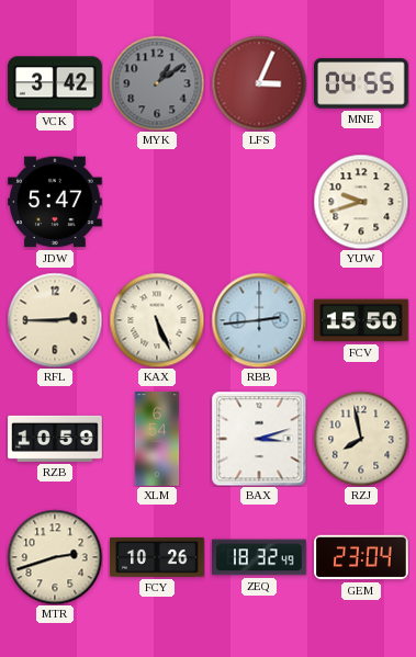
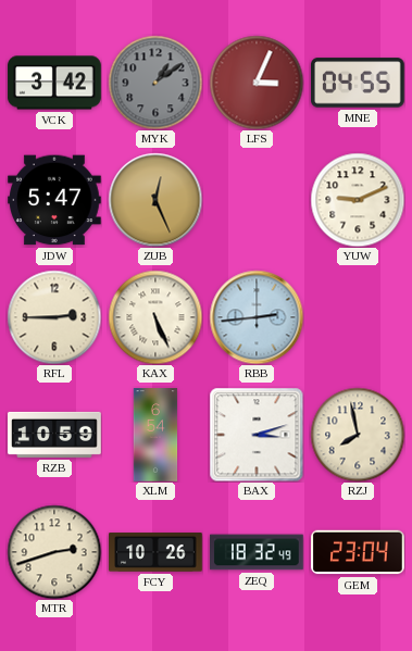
ZUB: none -> 12:26 (155, 200)
YUW: 9:42 -> 9:11 (358, 200)
FCV: 15:50 -> none (361, 320)
